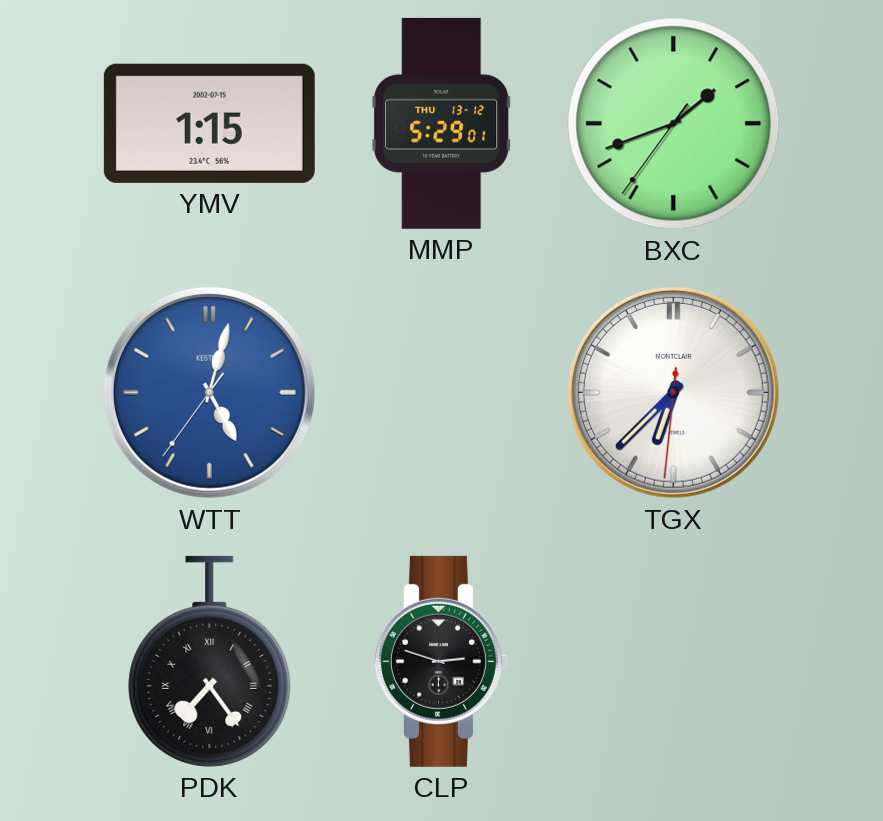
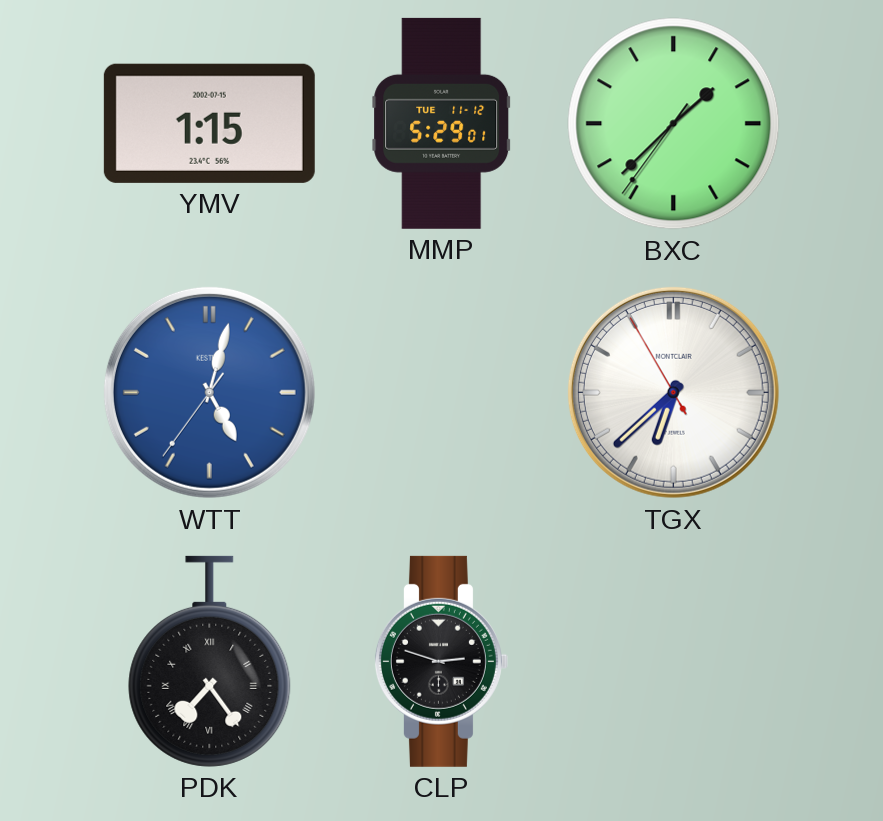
MMP date: THU 13-12 -> TUE 11-12 (442, 123)
BXC: 1:41 -> 1:37 (674, 124)
TGX: 6:37:31 -> 6:37:55 (673, 392)
